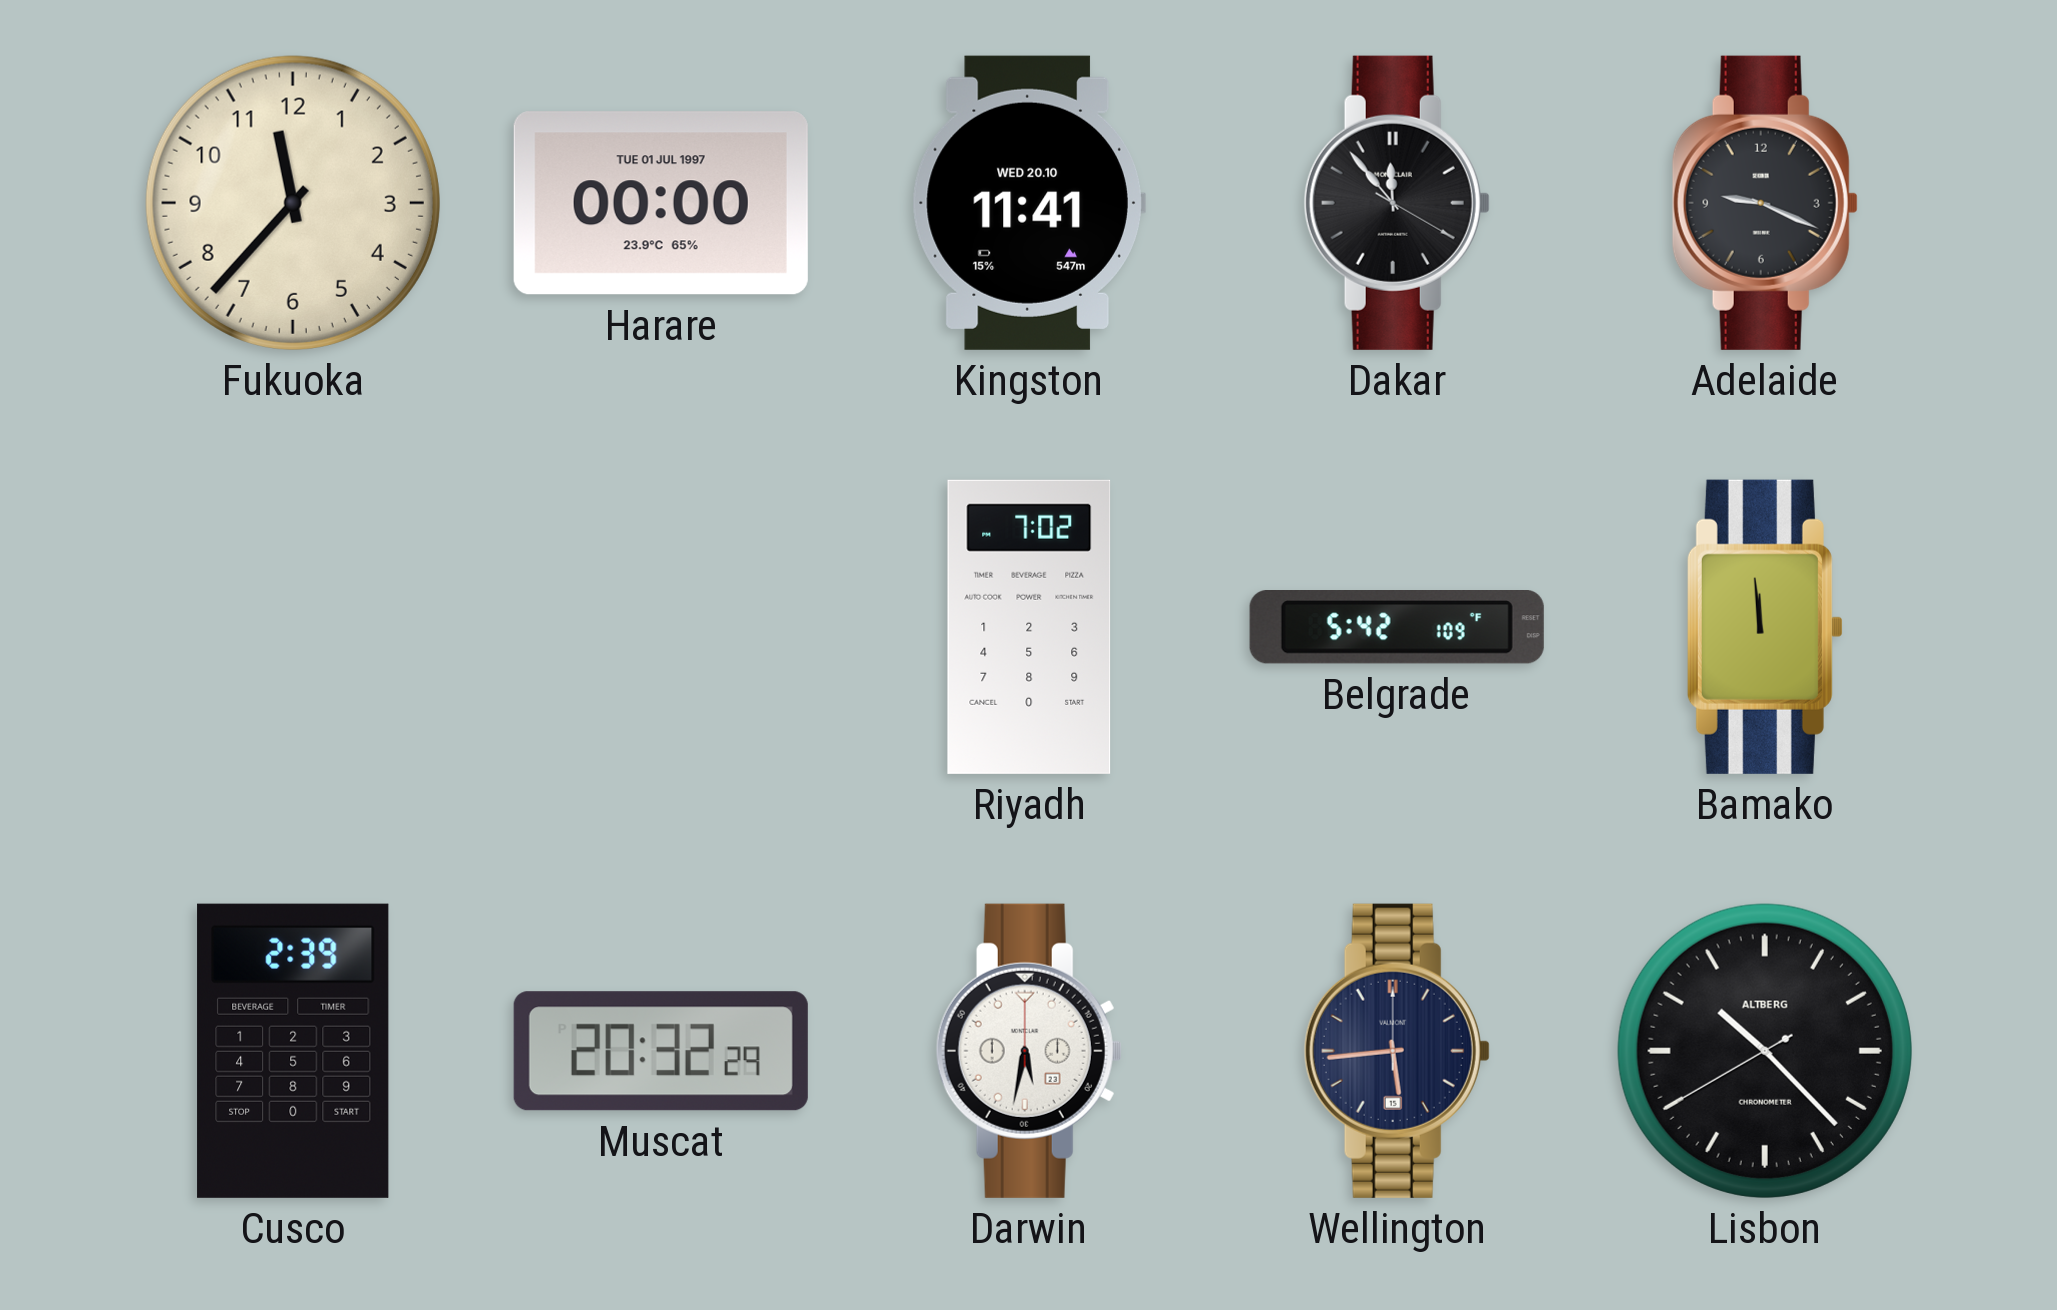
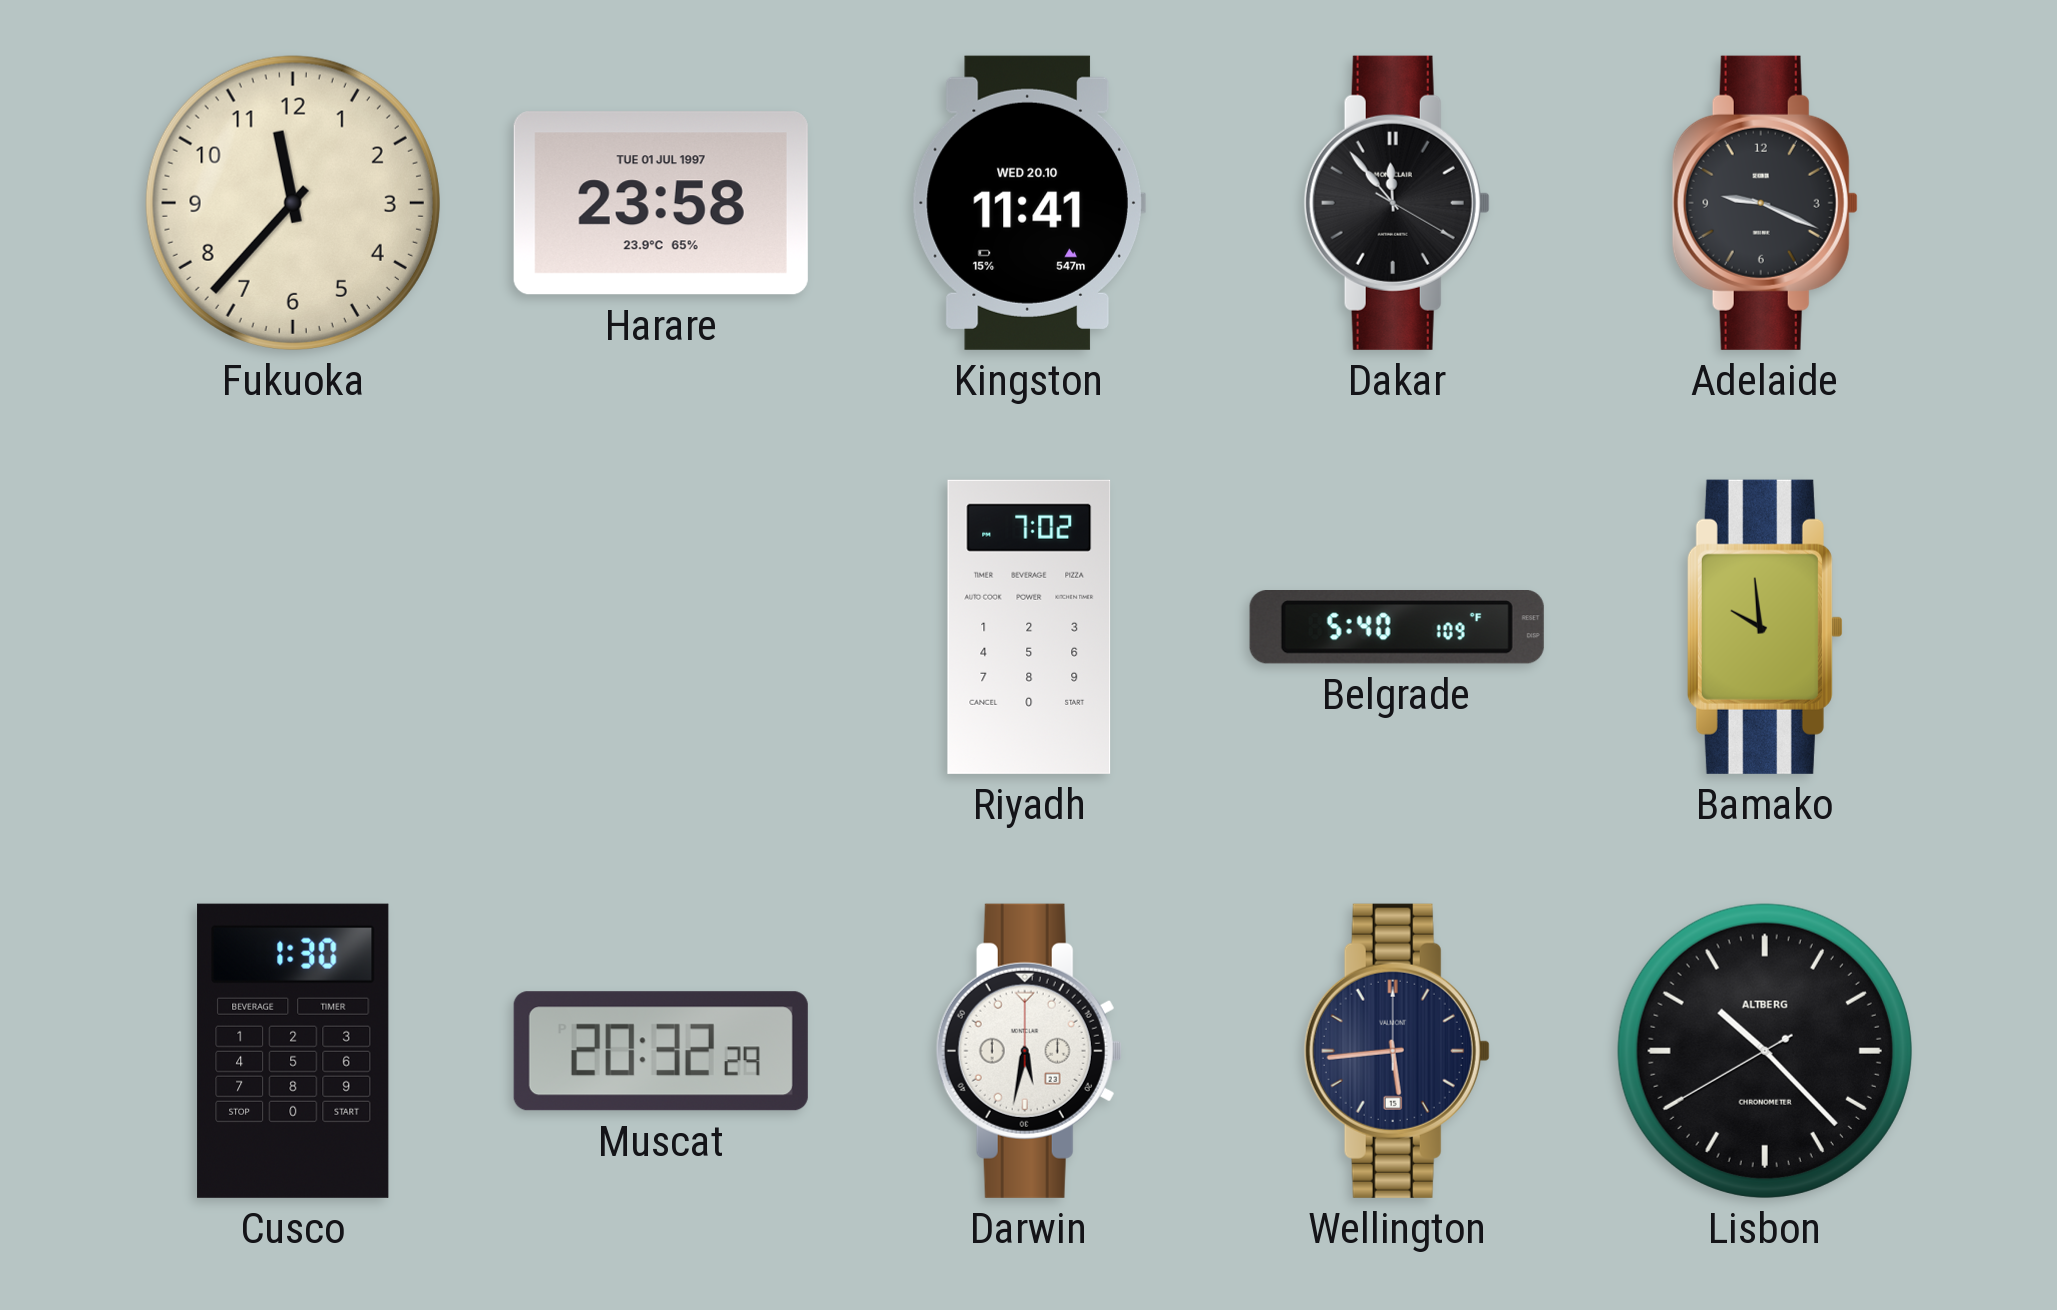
Harare: 00:00 -> 23:58 (661, 203)
Belgrade: 5:42 -> 5:40 (1397, 627)
Bamako: 11:59 -> 9:59 (1765, 627)
Cusco: 2:39 -> 1:30 (293, 1051)
